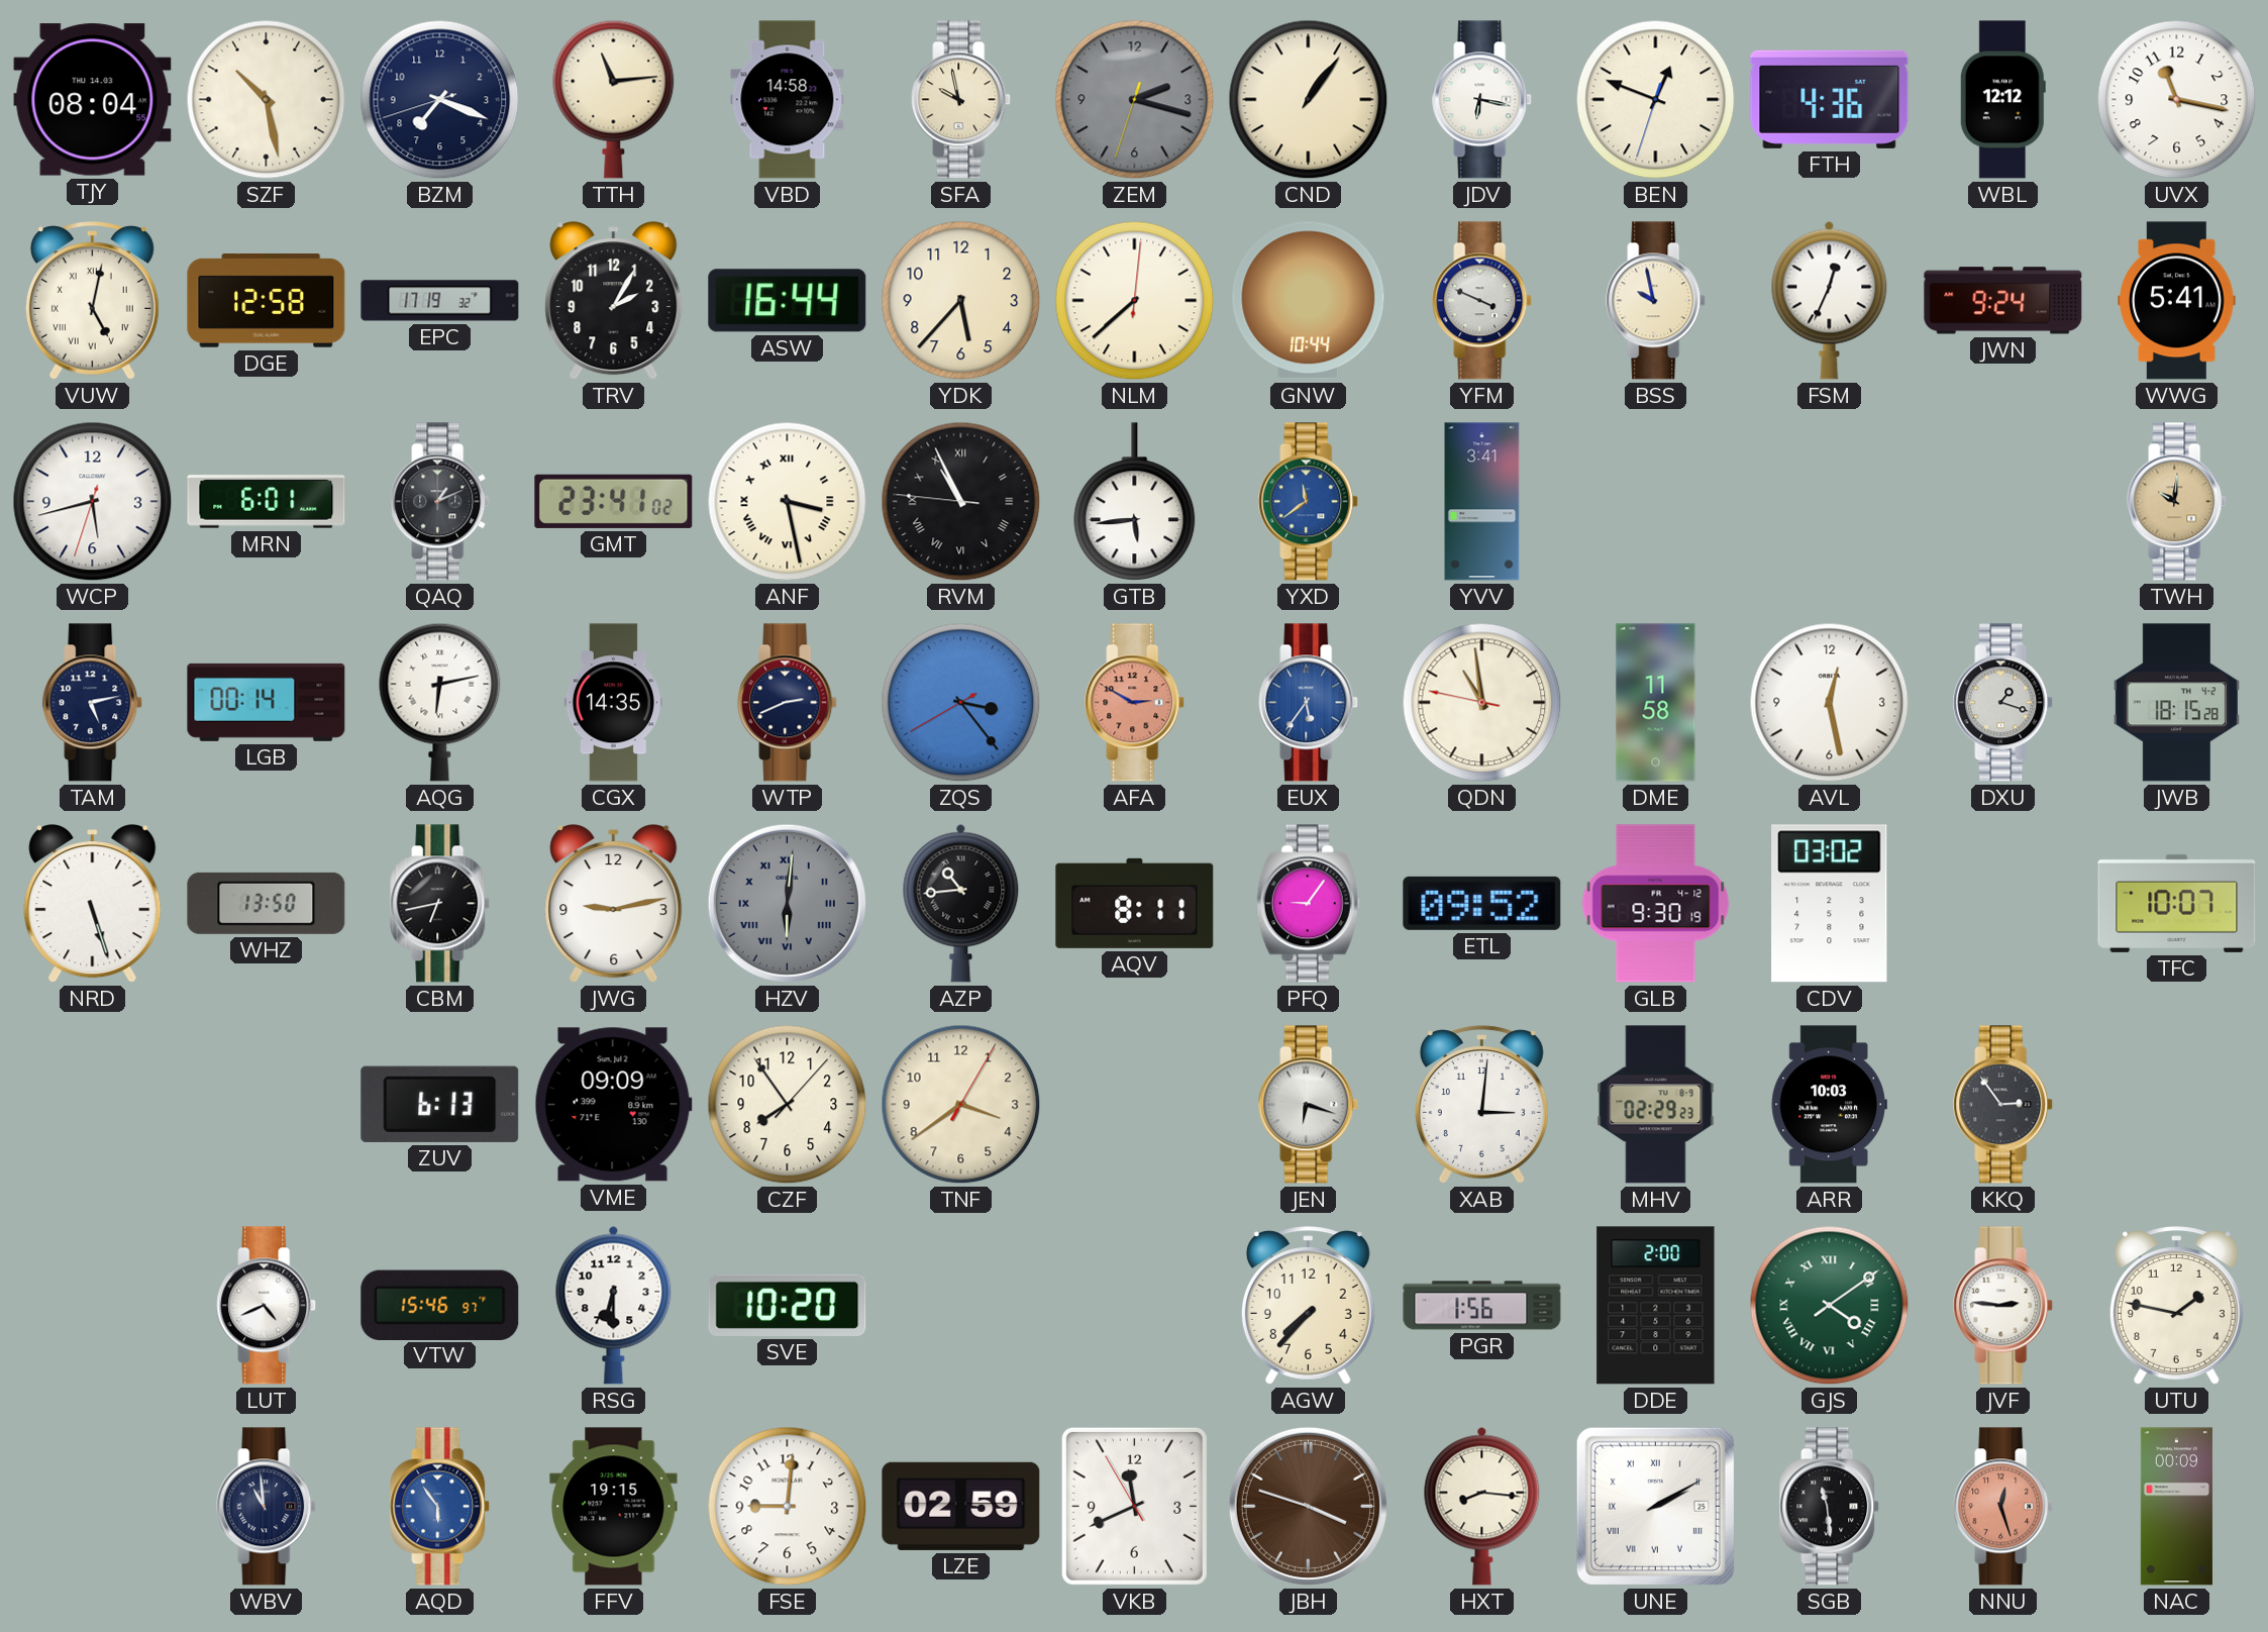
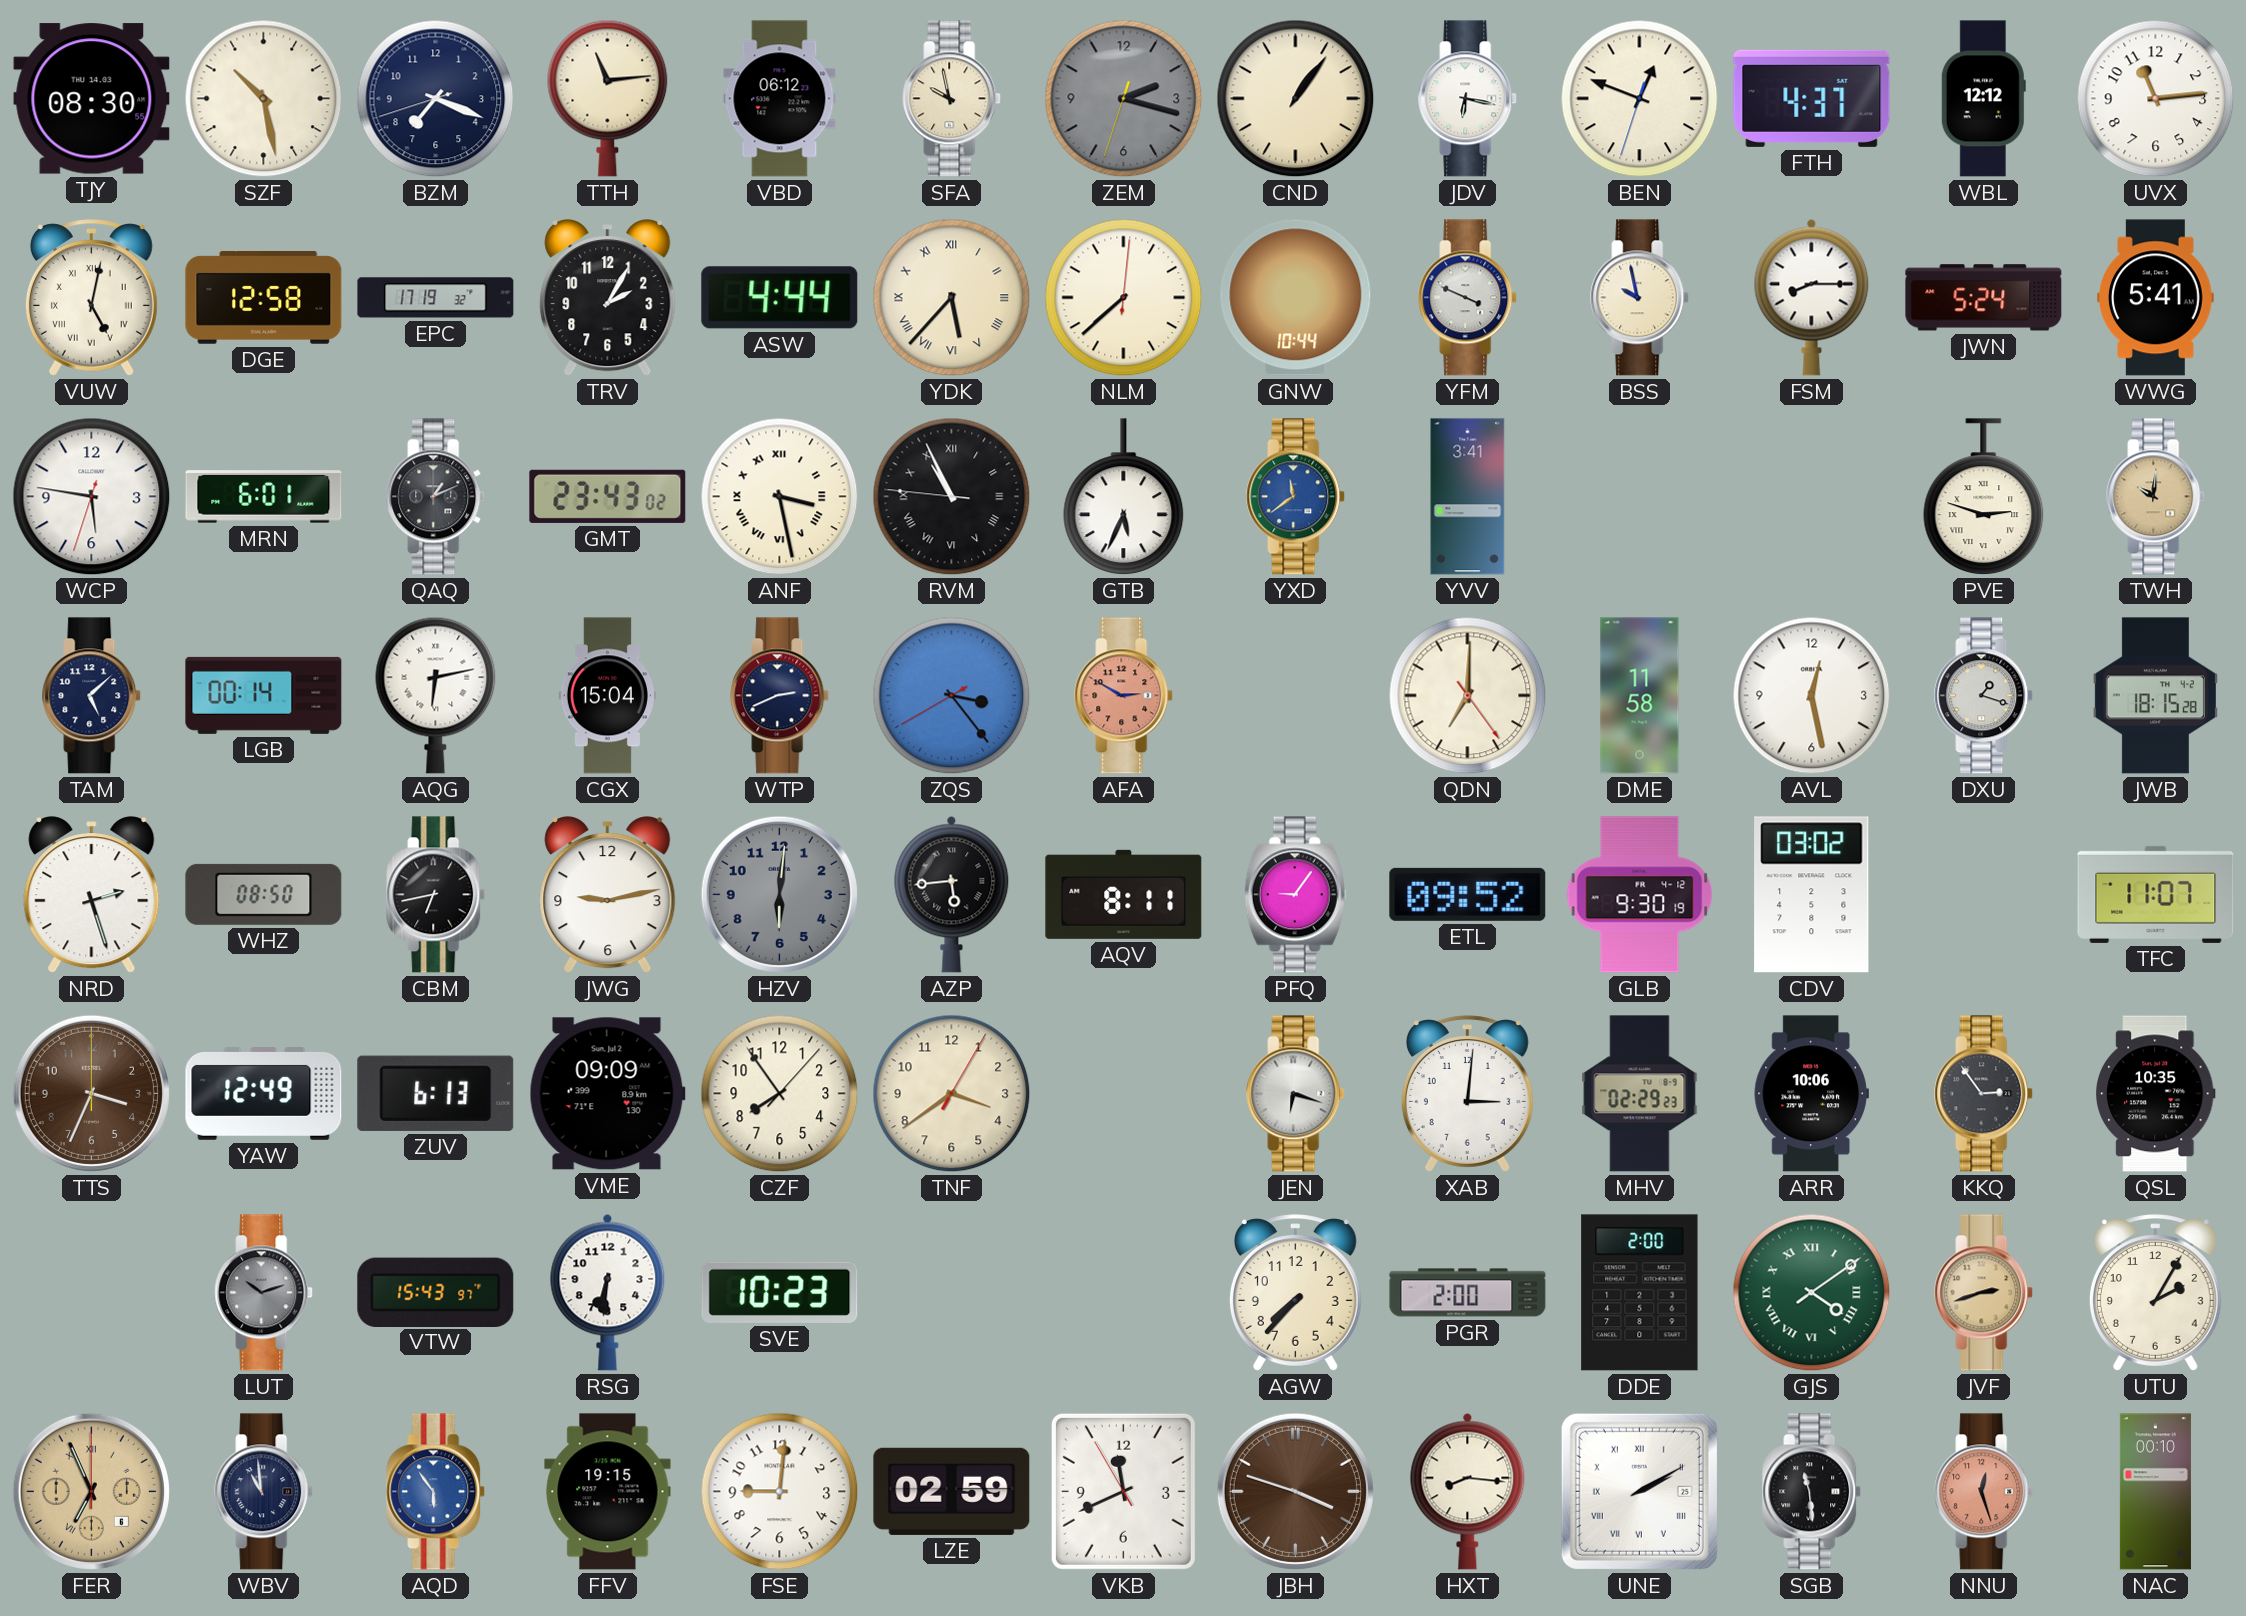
TJY: 08:04 -> 08:30 (92, 99)
VBD: 14:58 -> 06:12 (780, 99)
FTH: 4:36 -> 4:37 (1812, 98)
UVX: 11:17 -> 11:14 (2156, 99)
ASW: 16:44 -> 4:44 (780, 298)
YDK numerals: Arabic -> Roman (952, 298)
FSM: 12:34 -> 8:15 (1812, 297)
JWN: 9:24 -> 5:24 (1984, 298)
WCP: 5:42 -> 5:46 (92, 497)
GMT: 23:41 -> 23:43 (608, 496)
GTB: 5:44 -> 5:34 (1124, 497)
PVE: none -> 2:48 (1984, 497)
TAM: 5:13 -> 5:08 (92, 696)
CGX: 14:35 -> 15:04 (607, 696)
EUX: 5:36 -> none (1309, 703)
QDN: 10:58 -> 7:00 (1468, 696)
NRD: 5:27 -> 2:27 (92, 895)
WHZ: 13:50 -> 08:50 (264, 894)
HZV numerals: Roman -> Arabic (779, 894)
AZP: 10:44 -> 5:44 (952, 894)
TFC: 10:07 -> 11:07 (2156, 894)
TTS: none -> 3:34 (91, 1093)
YAW: none -> 12:49 (264, 1094)
ARR: 10:03 -> 10:06 (1811, 1094)
QSL: none -> 10:35 (2156, 1094)
LUT: 4:41 -> 10:12 (264, 1293)
LUT dial: white -> grey (264, 1293)
VTW: 15:46 -> 15:43 (436, 1292)
RSG: 6:30 -> 6:31 (608, 1292)
SVE: 10:20 -> 10:23 (780, 1292)
PGR: 1:56 -> 2:00 (1468, 1293)
JVF: 2:46 -> 2:42 (1984, 1293)
JVF dial: white -> champagne (1984, 1293)
UTU: 1:47 -> 2:05 (2155, 1293)
FER: none -> 6:56 (91, 1491)
NAC: 00:09 -> 00:10 (2155, 1492)
